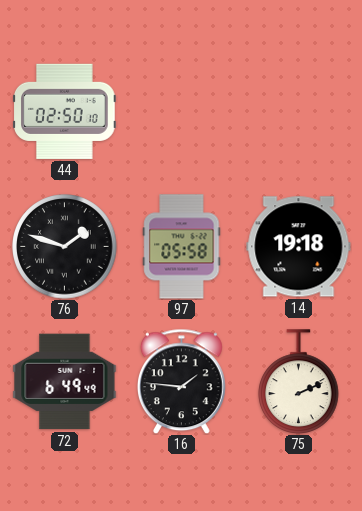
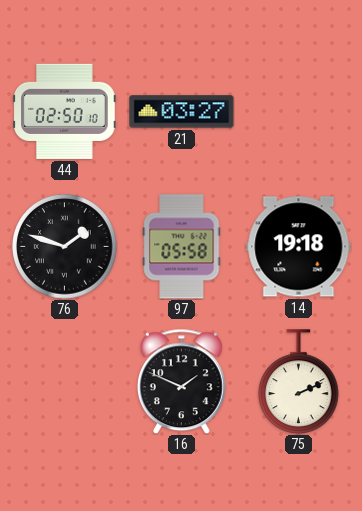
21: none -> 03:27 (182, 112)
72: 6:49 -> none (65, 382)
16: 1:46 -> 1:49 (181, 381)
